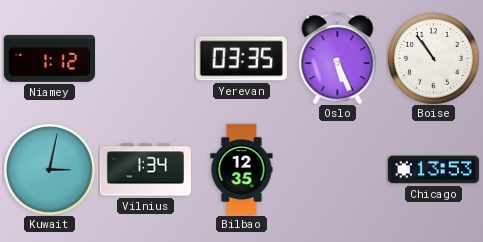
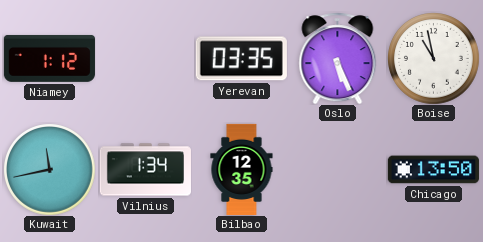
Boise: 10:54 -> 10:58 (434, 59)
Kuwait: 3:02 -> 11:43 (50, 170)
Chicago: 13:53 -> 13:50 (433, 170)
